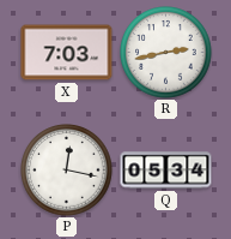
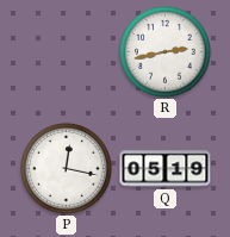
X: 7:03 -> none (67, 53)
Q: 05:34 -> 05:19 (166, 169)
